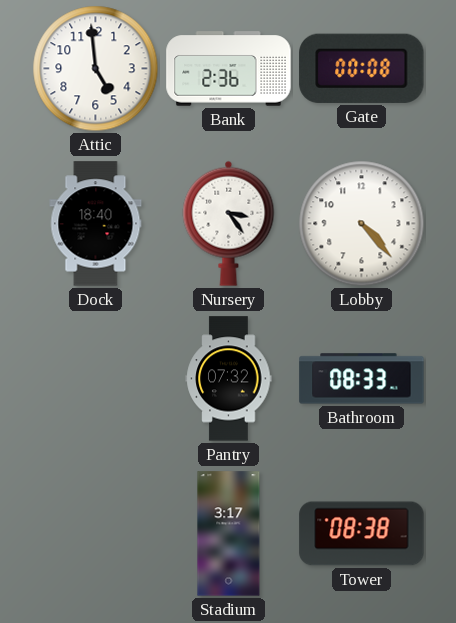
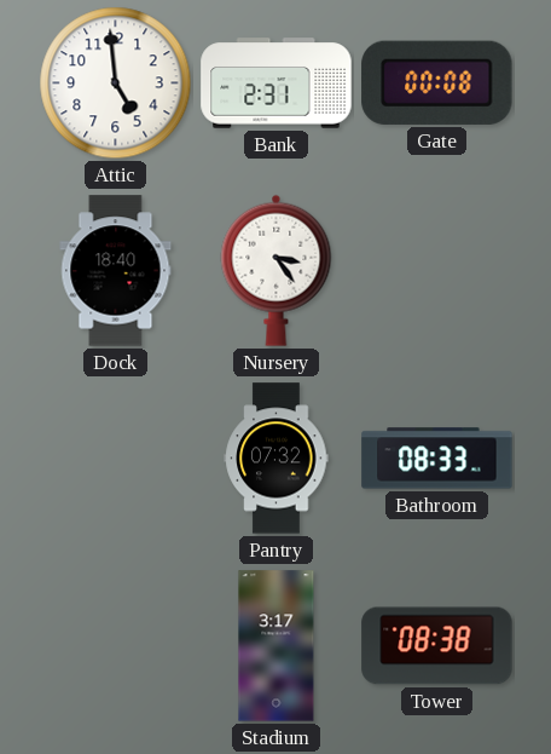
Bank: 2:36 -> 2:31 (277, 84)
Lobby: 4:23 -> none (362, 224)
